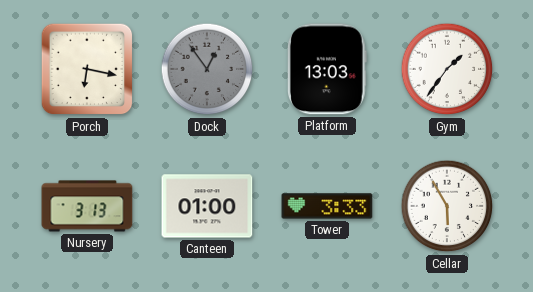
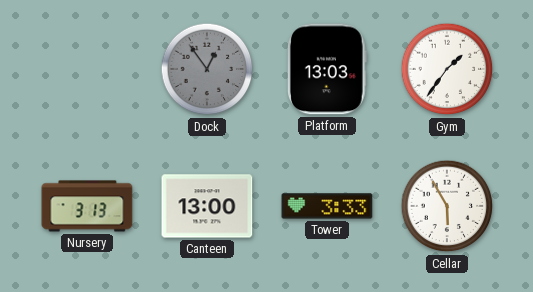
Porch: 6:17 -> none (87, 69)
Canteen: 01:00 -> 13:00 (207, 206)
